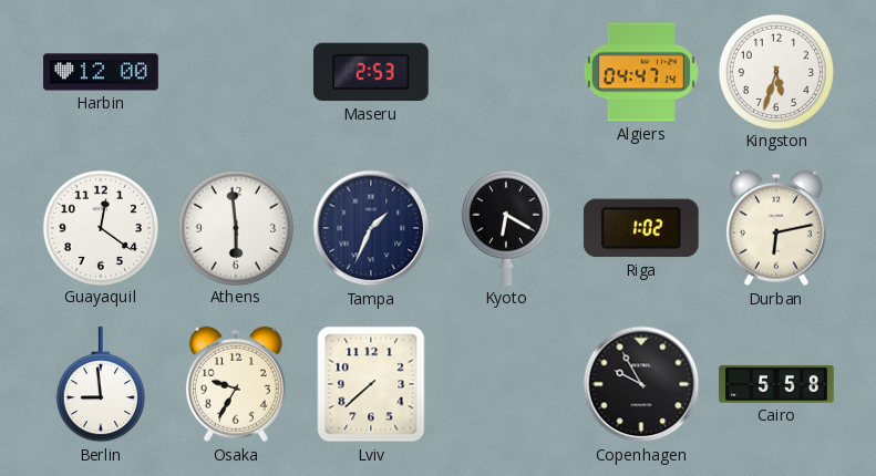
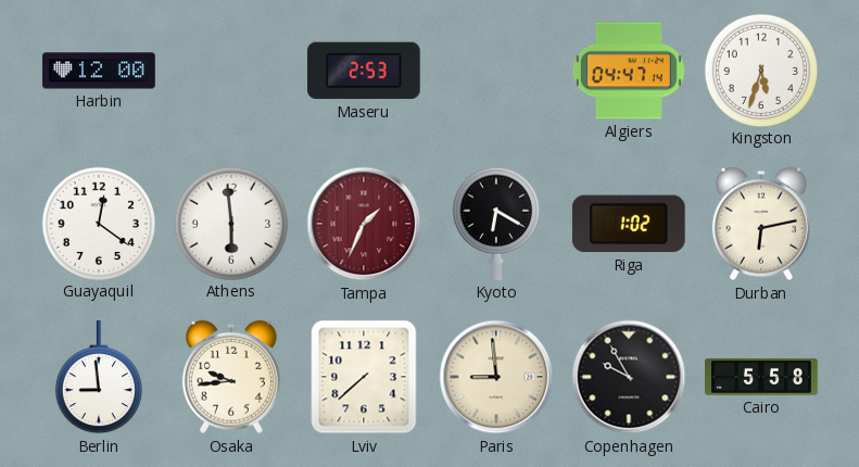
Tampa dial: navy -> burgundy (364, 224)
Osaka: 9:35 -> 9:44 (231, 377)
Paris: none -> 8:59 (496, 377)
